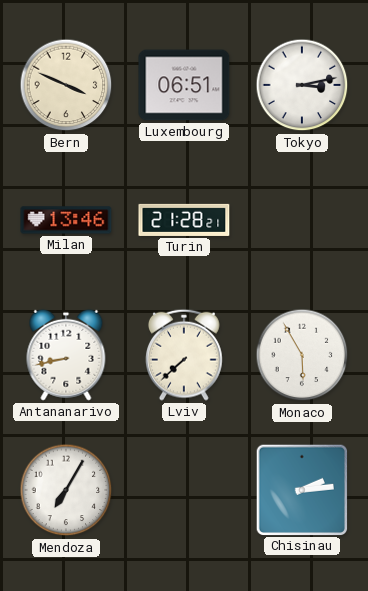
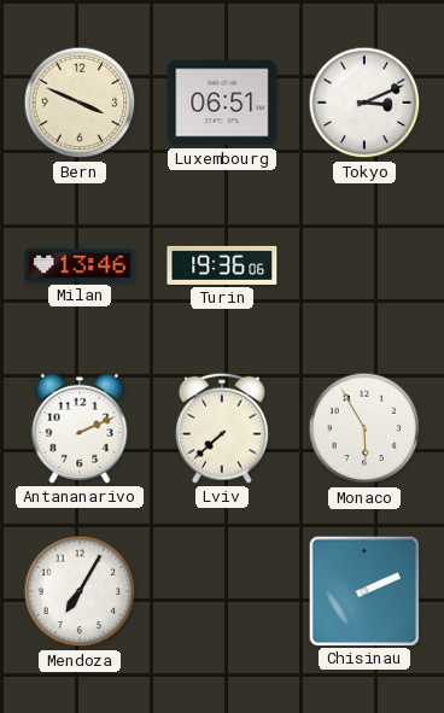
Tokyo: 3:13 -> 3:11 (364, 103)
Turin: 21:28 -> 19:36 (222, 265)
Antananarivo: 8:43 -> 2:11 (80, 428)
Chisinau: 2:14 -> 2:11 (363, 590)
